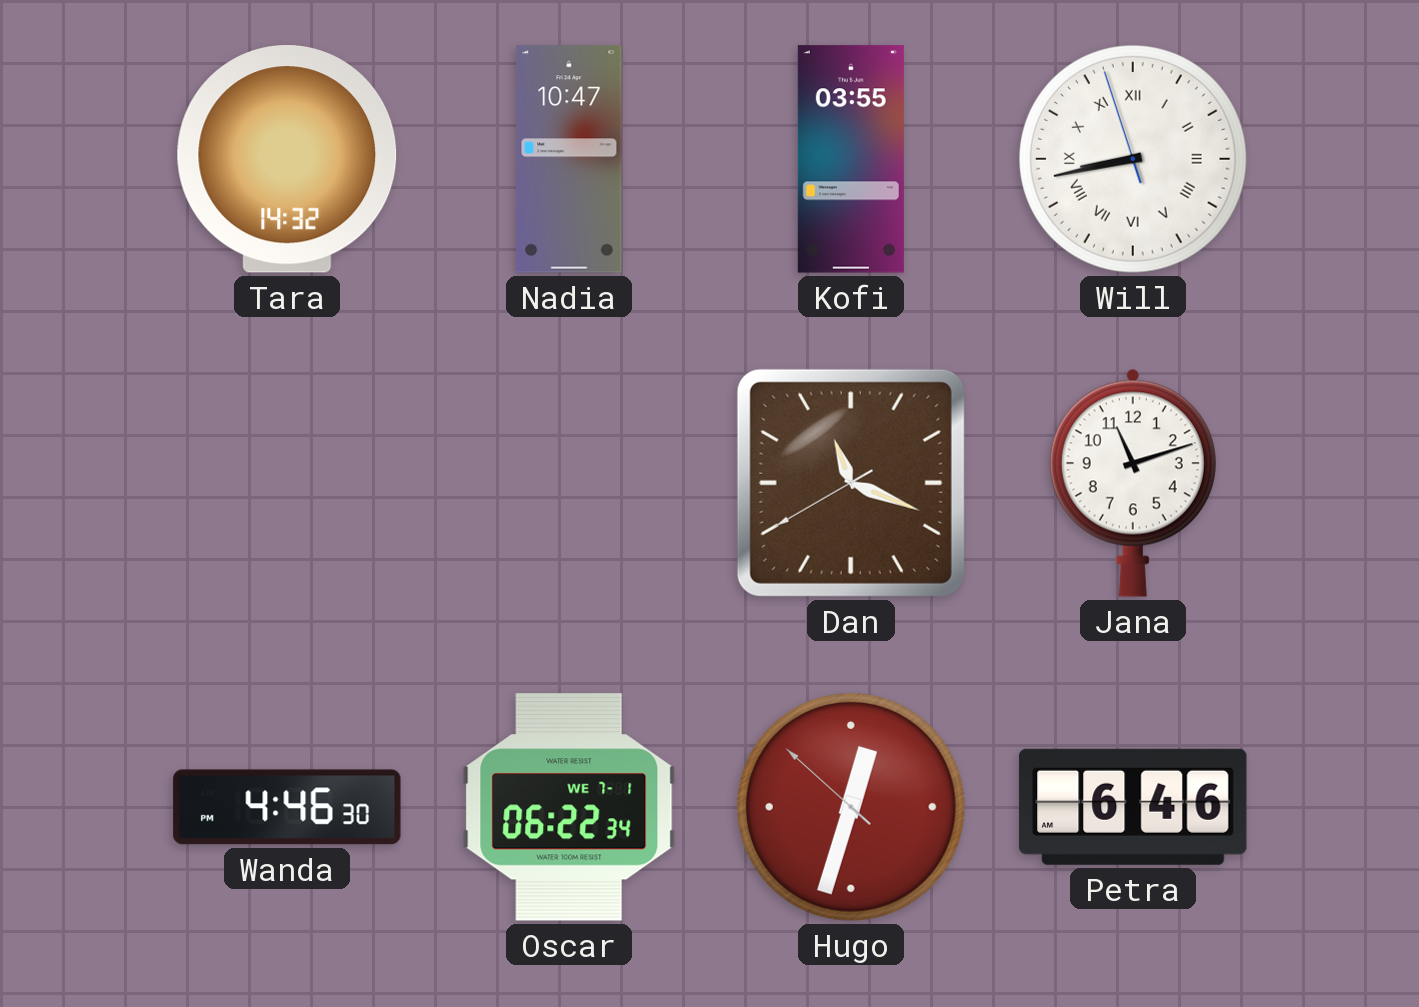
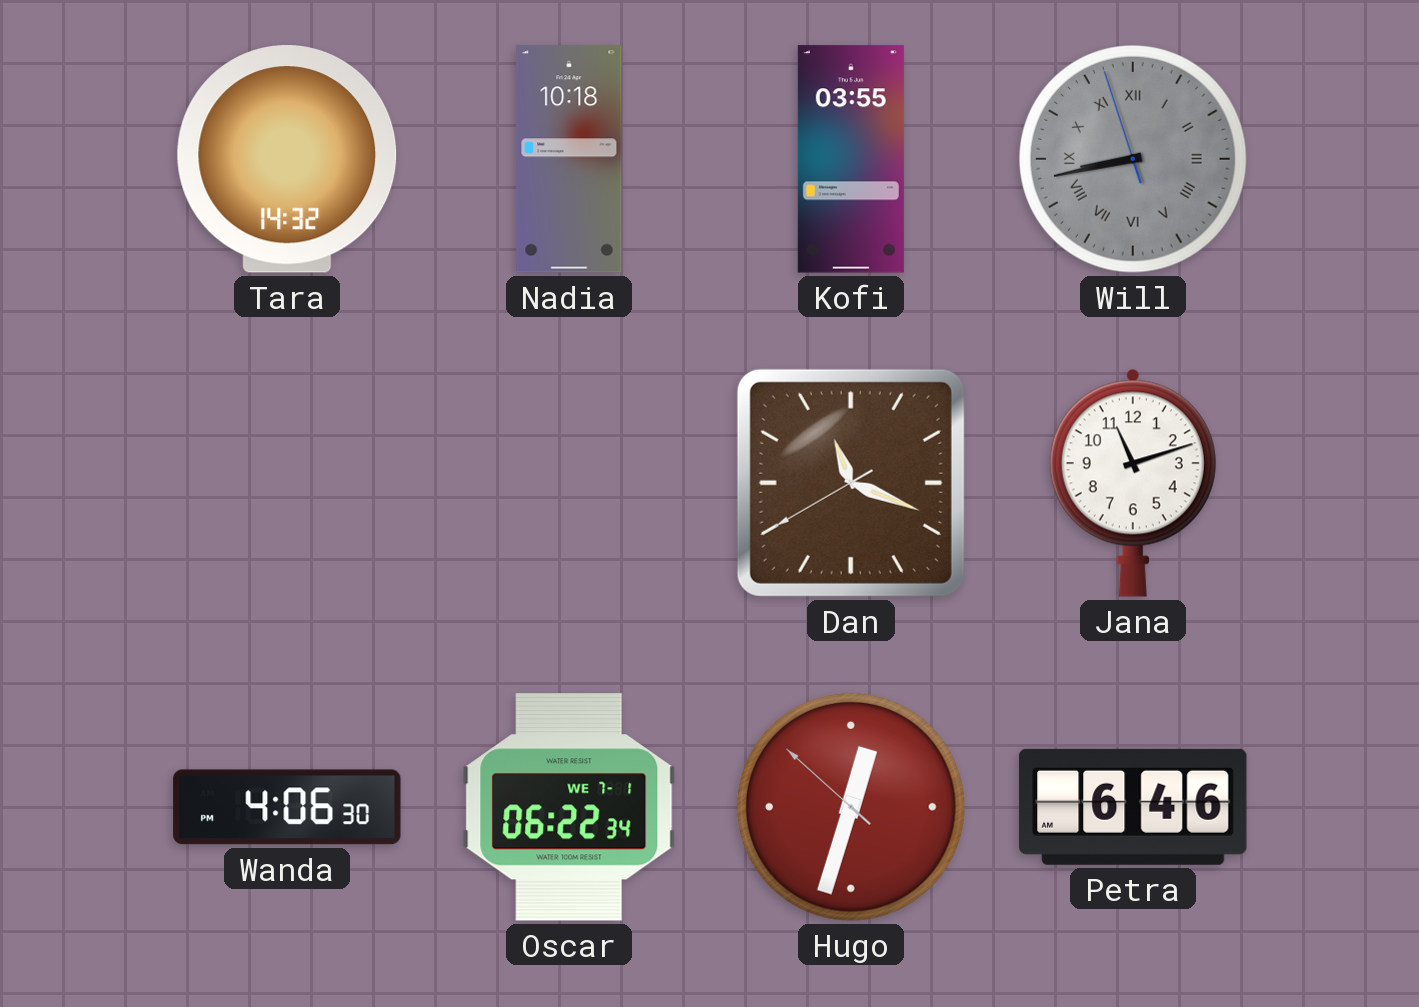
Nadia: 10:47 -> 10:18 (569, 159)
Will dial: white -> grey (1133, 159)
Wanda: 4:46 -> 4:06 (287, 807)
